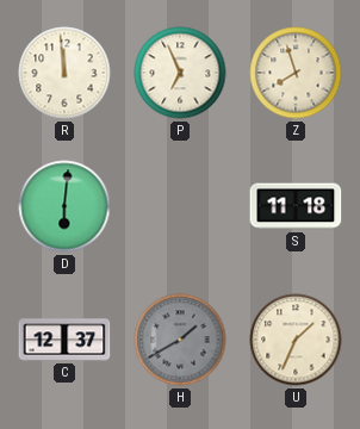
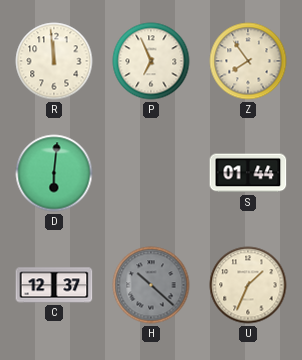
Z: 7:57 -> 7:54 (248, 61)
S: 11:18 -> 01:44 (248, 173)
H: 1:40 -> 10:22 (151, 285)
